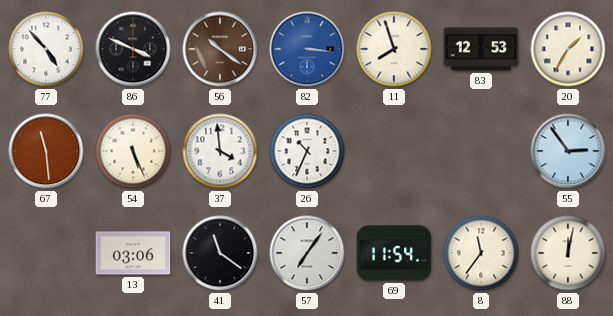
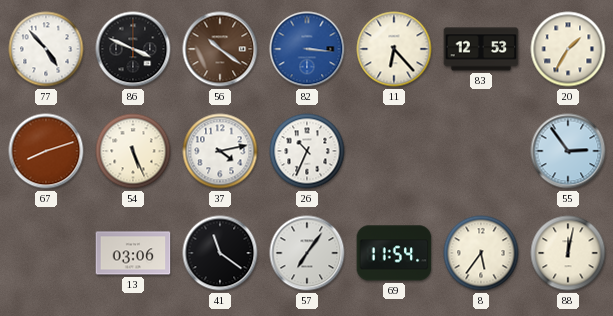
11: 7:57 -> 6:23 (394, 49)
67: 11:29 -> 8:12 (46, 151)
37: 3:59 -> 4:13 (220, 151)
8: 11:36 -> 5:36 (481, 253)
